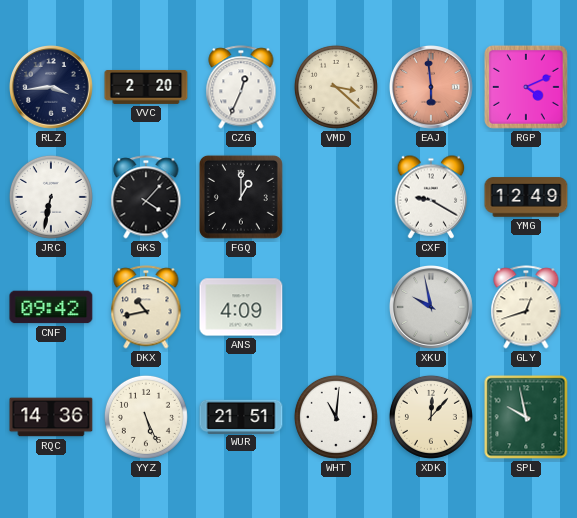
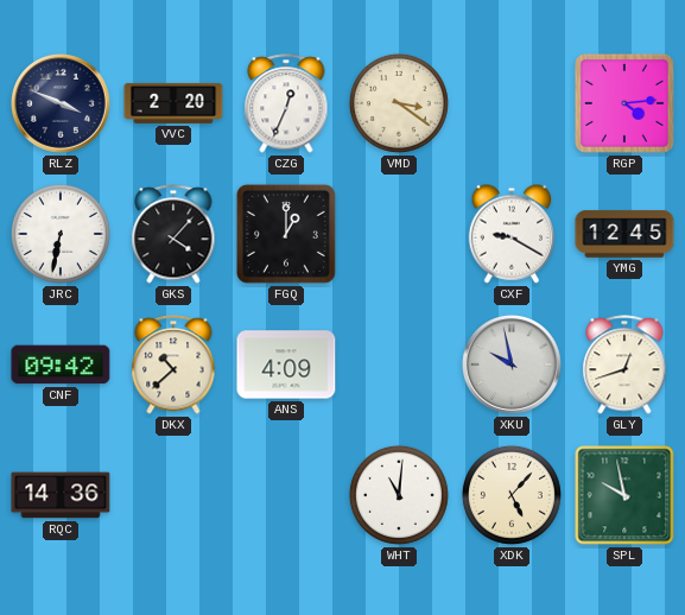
RLZ: 3:44 -> 3:49 (62, 104)
VMD: 3:22 -> 3:21 (399, 103)
EAJ: 5:59 -> none (432, 88)
RGP: 4:11 -> 4:14 (624, 103)
YMG: 12:49 -> 12:45 (624, 234)
DKX: 10:43 -> 10:38 (173, 364)
YYZ: 5:26 -> none (146, 417)
WUR: 21:51 -> none (241, 416)
XDK: 12:07 -> 5:07 (512, 495)
